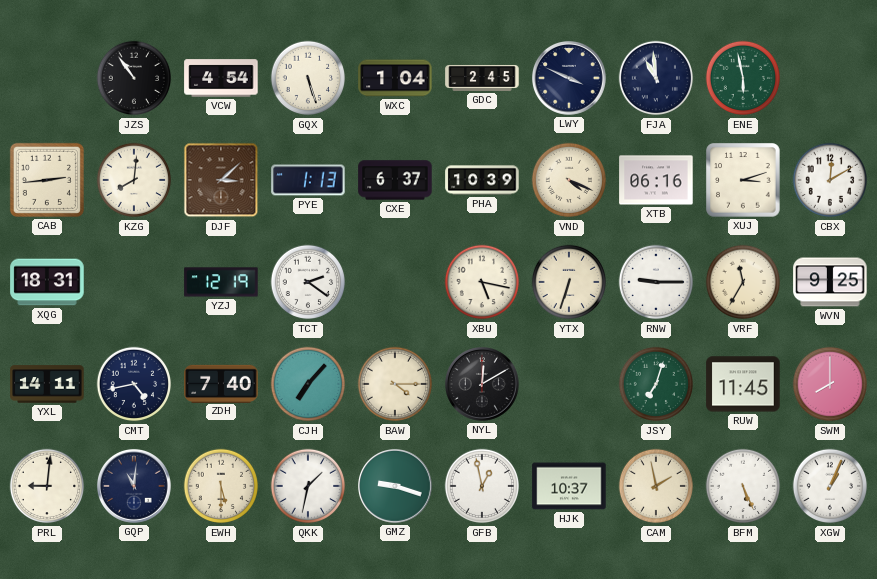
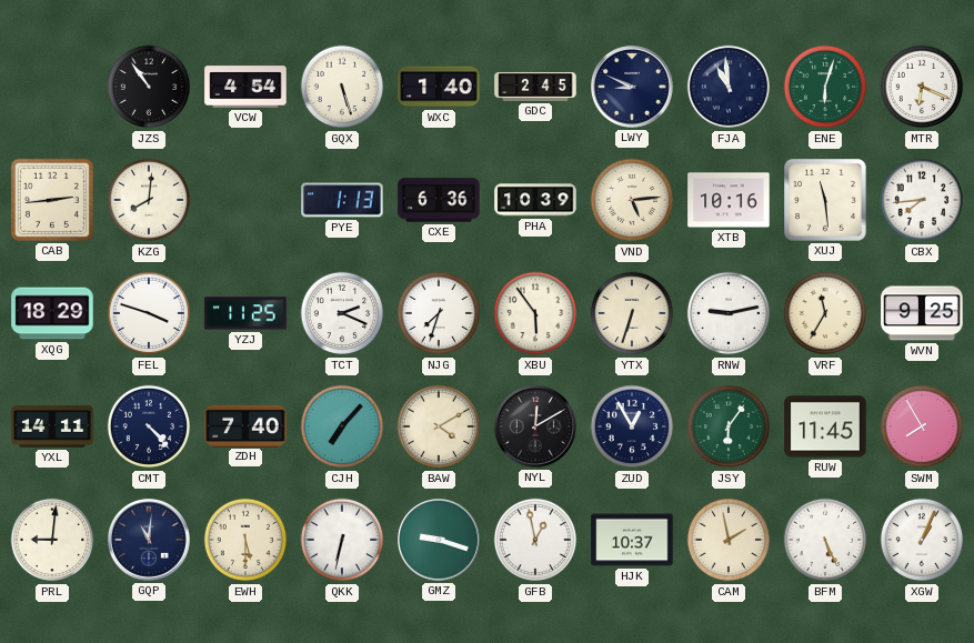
WXC: 1:04 -> 1:40 (439, 87)
LWY: 3:49 -> 8:49 (633, 88)
ENE: 5:58 -> 6:03 (825, 87)
MTR: none -> 6:19 (922, 87)
DJF: 3:08 -> none (221, 180)
CXE: 6:37 -> 6:36 (439, 200)
VND: 4:19 -> 5:14 (632, 200)
XTB: 06:16 -> 10:16 (729, 200)
XUJ: 3:12 -> 11:29 (825, 200)
CBX: 12:10 -> 7:44 (922, 200)
XQG: 18:31 -> 18:29 (52, 313)
FEL: none -> 3:48 (149, 313)
YZJ: 12:19 -> 11:25 (245, 313)
TCT: 2:21 -> 2:19 (342, 313)
NJG: none -> 7:33 (439, 313)
XBU: 5:17 -> 5:54 (535, 313)
RNW: 9:15 -> 9:13 (729, 313)
CMT: 4:43 -> 4:23 (149, 426)
BAW: 4:15 -> 4:10 (439, 426)
ZUD: none -> 12:55 (632, 426)
JSY: 7:03 -> 6:06 (729, 426)
SWM: 8:00 -> 7:55 (922, 426)
QKK: 1:32 -> 6:32 (342, 540)
